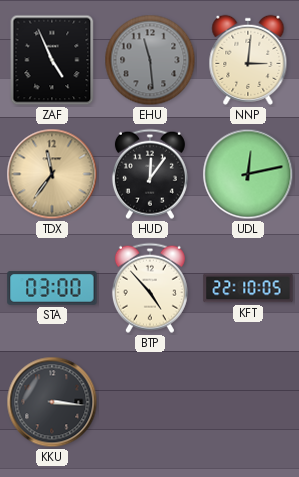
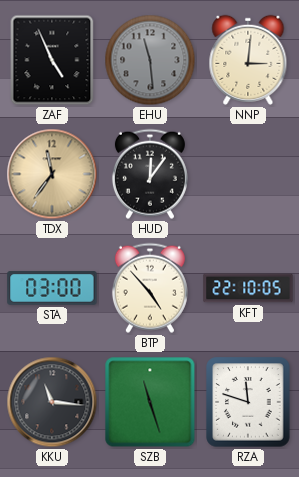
UDL: 12:13 -> none (248, 174)
KKU: 3:16 -> 11:16 (52, 402)
SZB: none -> 11:27 (150, 402)
RZA: none -> 11:48 (248, 402)
